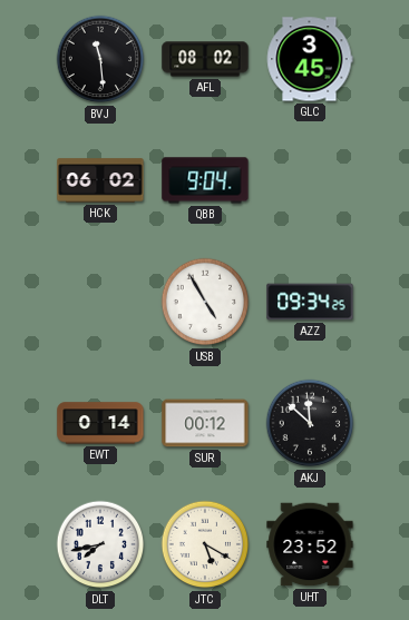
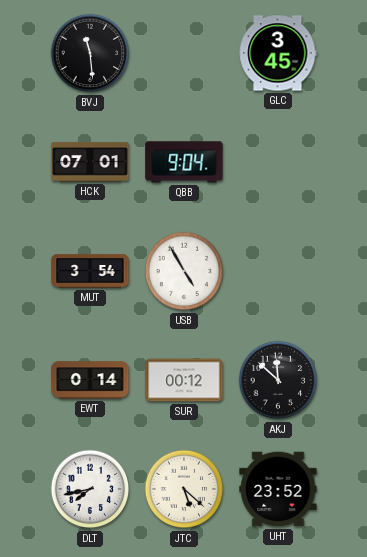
AFL: 08:02 -> none (205, 59)
HCK: 06:02 -> 07:01 (90, 162)
MUT: none -> 3:54 (90, 271)
AZZ: 09:34 -> none (310, 302)
JTC: 5:20 -> 5:22 (184, 489)
